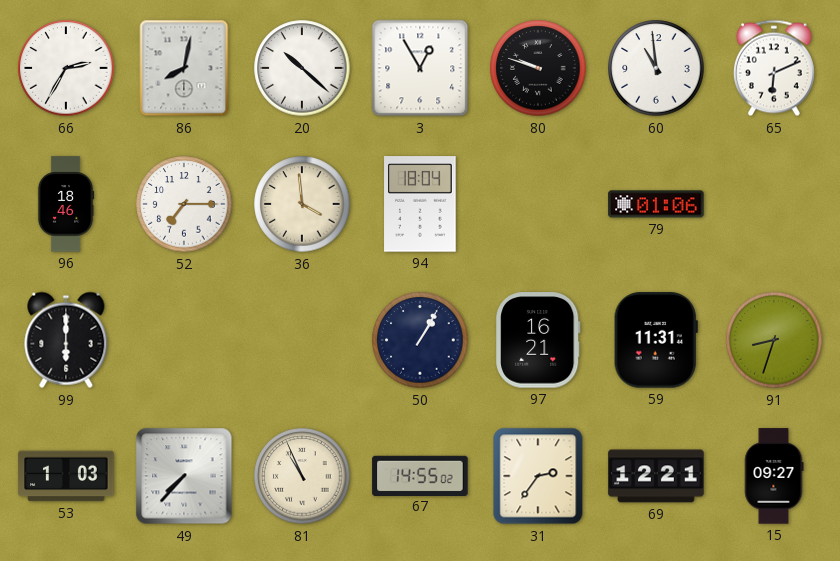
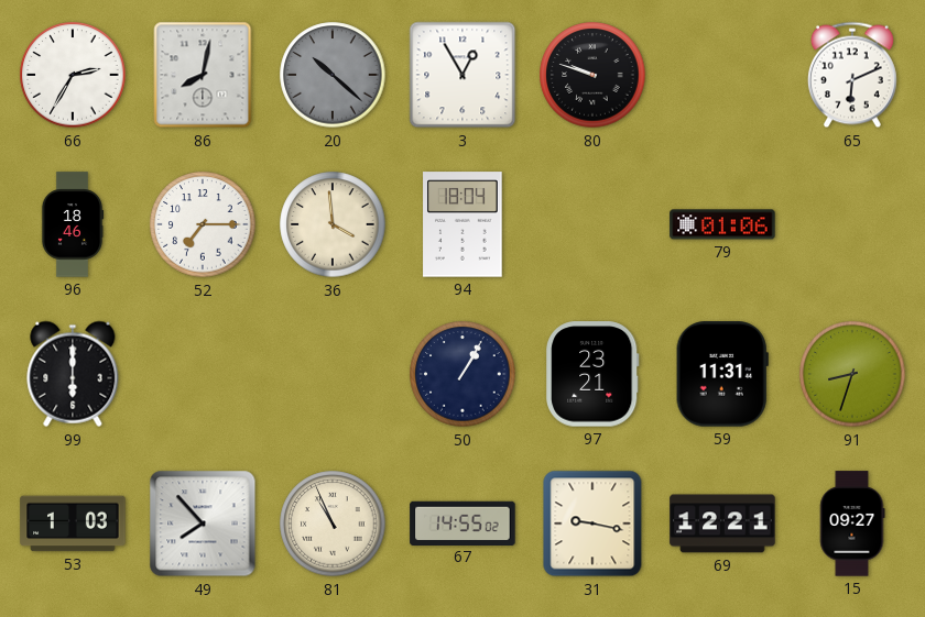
20 dial: white -> grey (333, 75)
60: 10:59 -> none (656, 68)
97: 16:21 -> 23:21 (594, 374)
49: 7:37 -> 7:53 (203, 524)
31: 2:36 -> 9:17 (592, 524)
